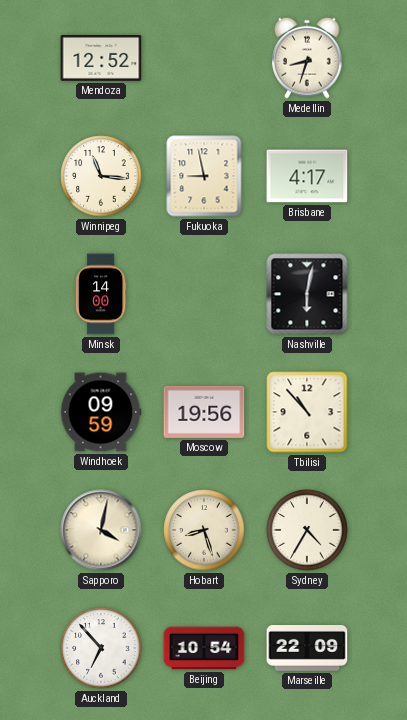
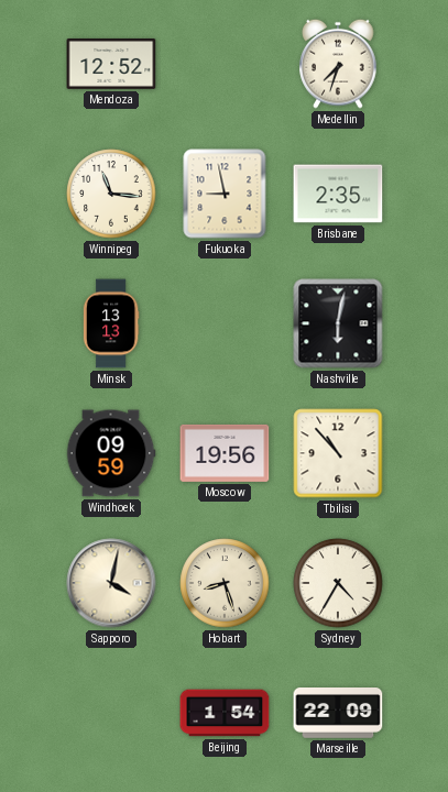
Medellin: 8:33 -> 7:33 (338, 64)
Brisbane: 4:17 -> 2:35 (338, 194)
Minsk: 14:00 -> 13:13 (111, 323)
Auckland: 6:53 -> none (101, 648)
Beijing: 10:54 -> 1:54 (225, 713)
